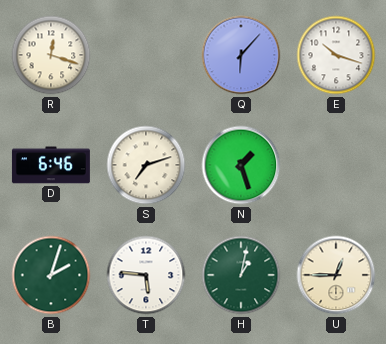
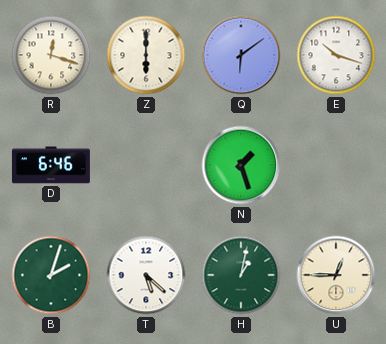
Z: none -> 6:00 (146, 55)
Q: 6:07 -> 6:09 (241, 55)
S: 7:12 -> none (146, 165)
T: 5:46 -> 5:22 (146, 275)
